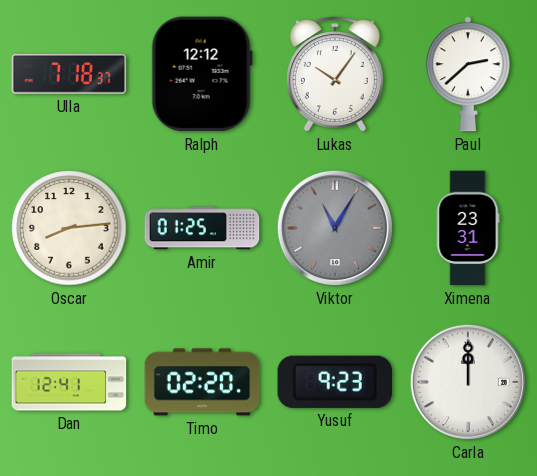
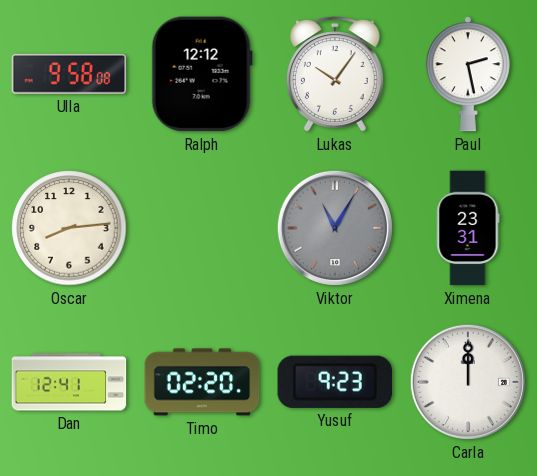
Ulla: 7:18 -> 9:58 (69, 74)
Paul: 2:38 -> 2:28 (468, 74)
Amir: 01:25 -> none (202, 228)
